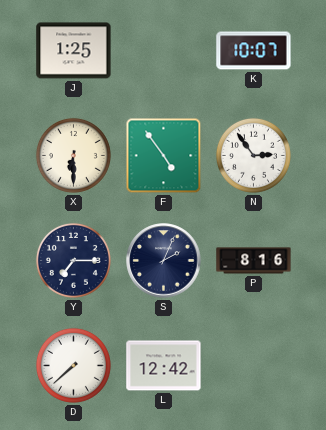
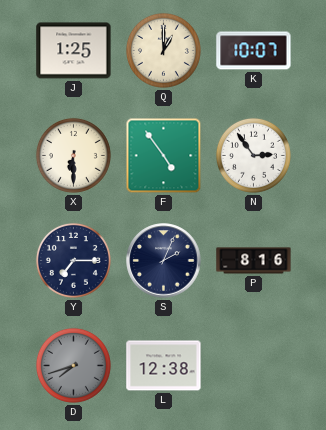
Q: none -> 1:00 (163, 50)
D: 7:38 -> 7:42 (73, 365)
D dial: white -> grey (73, 365)
L: 12:42 -> 12:38 (164, 366)
